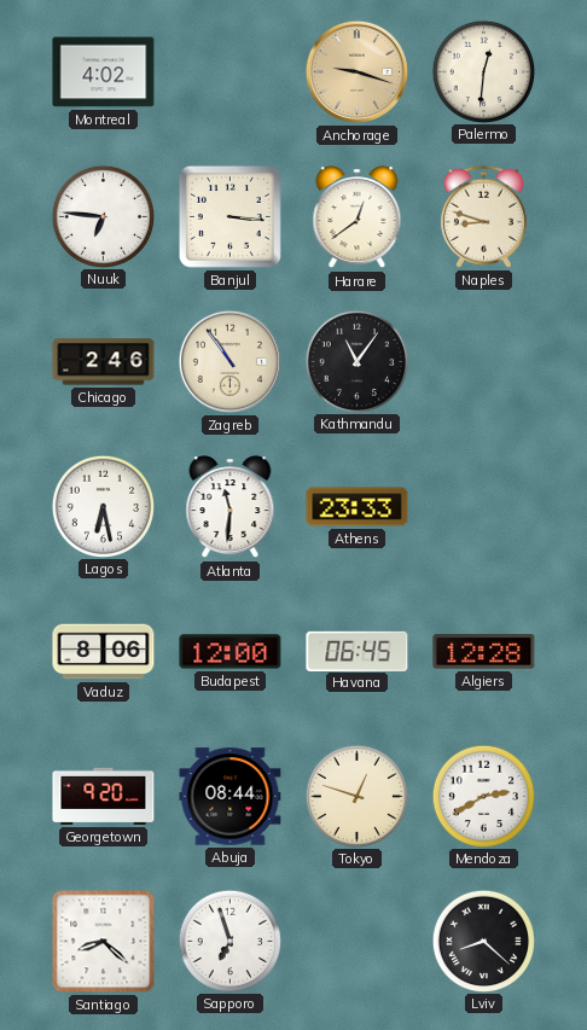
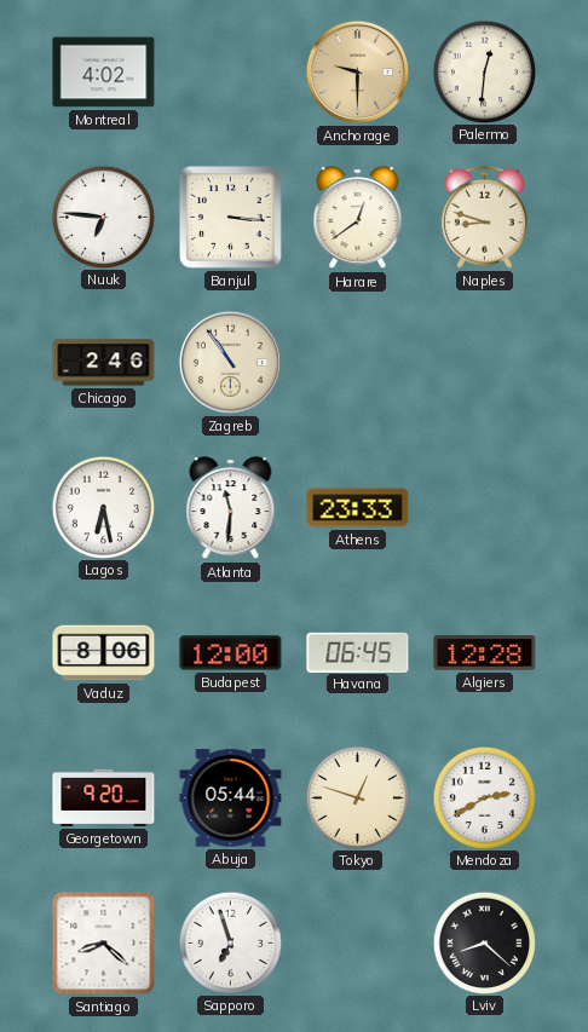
Anchorage: 9:18 -> 9:30 (357, 71)
Kathmandu: 11:06 -> none (356, 361)
Abuja: 08:44 -> 05:44 (231, 798)
